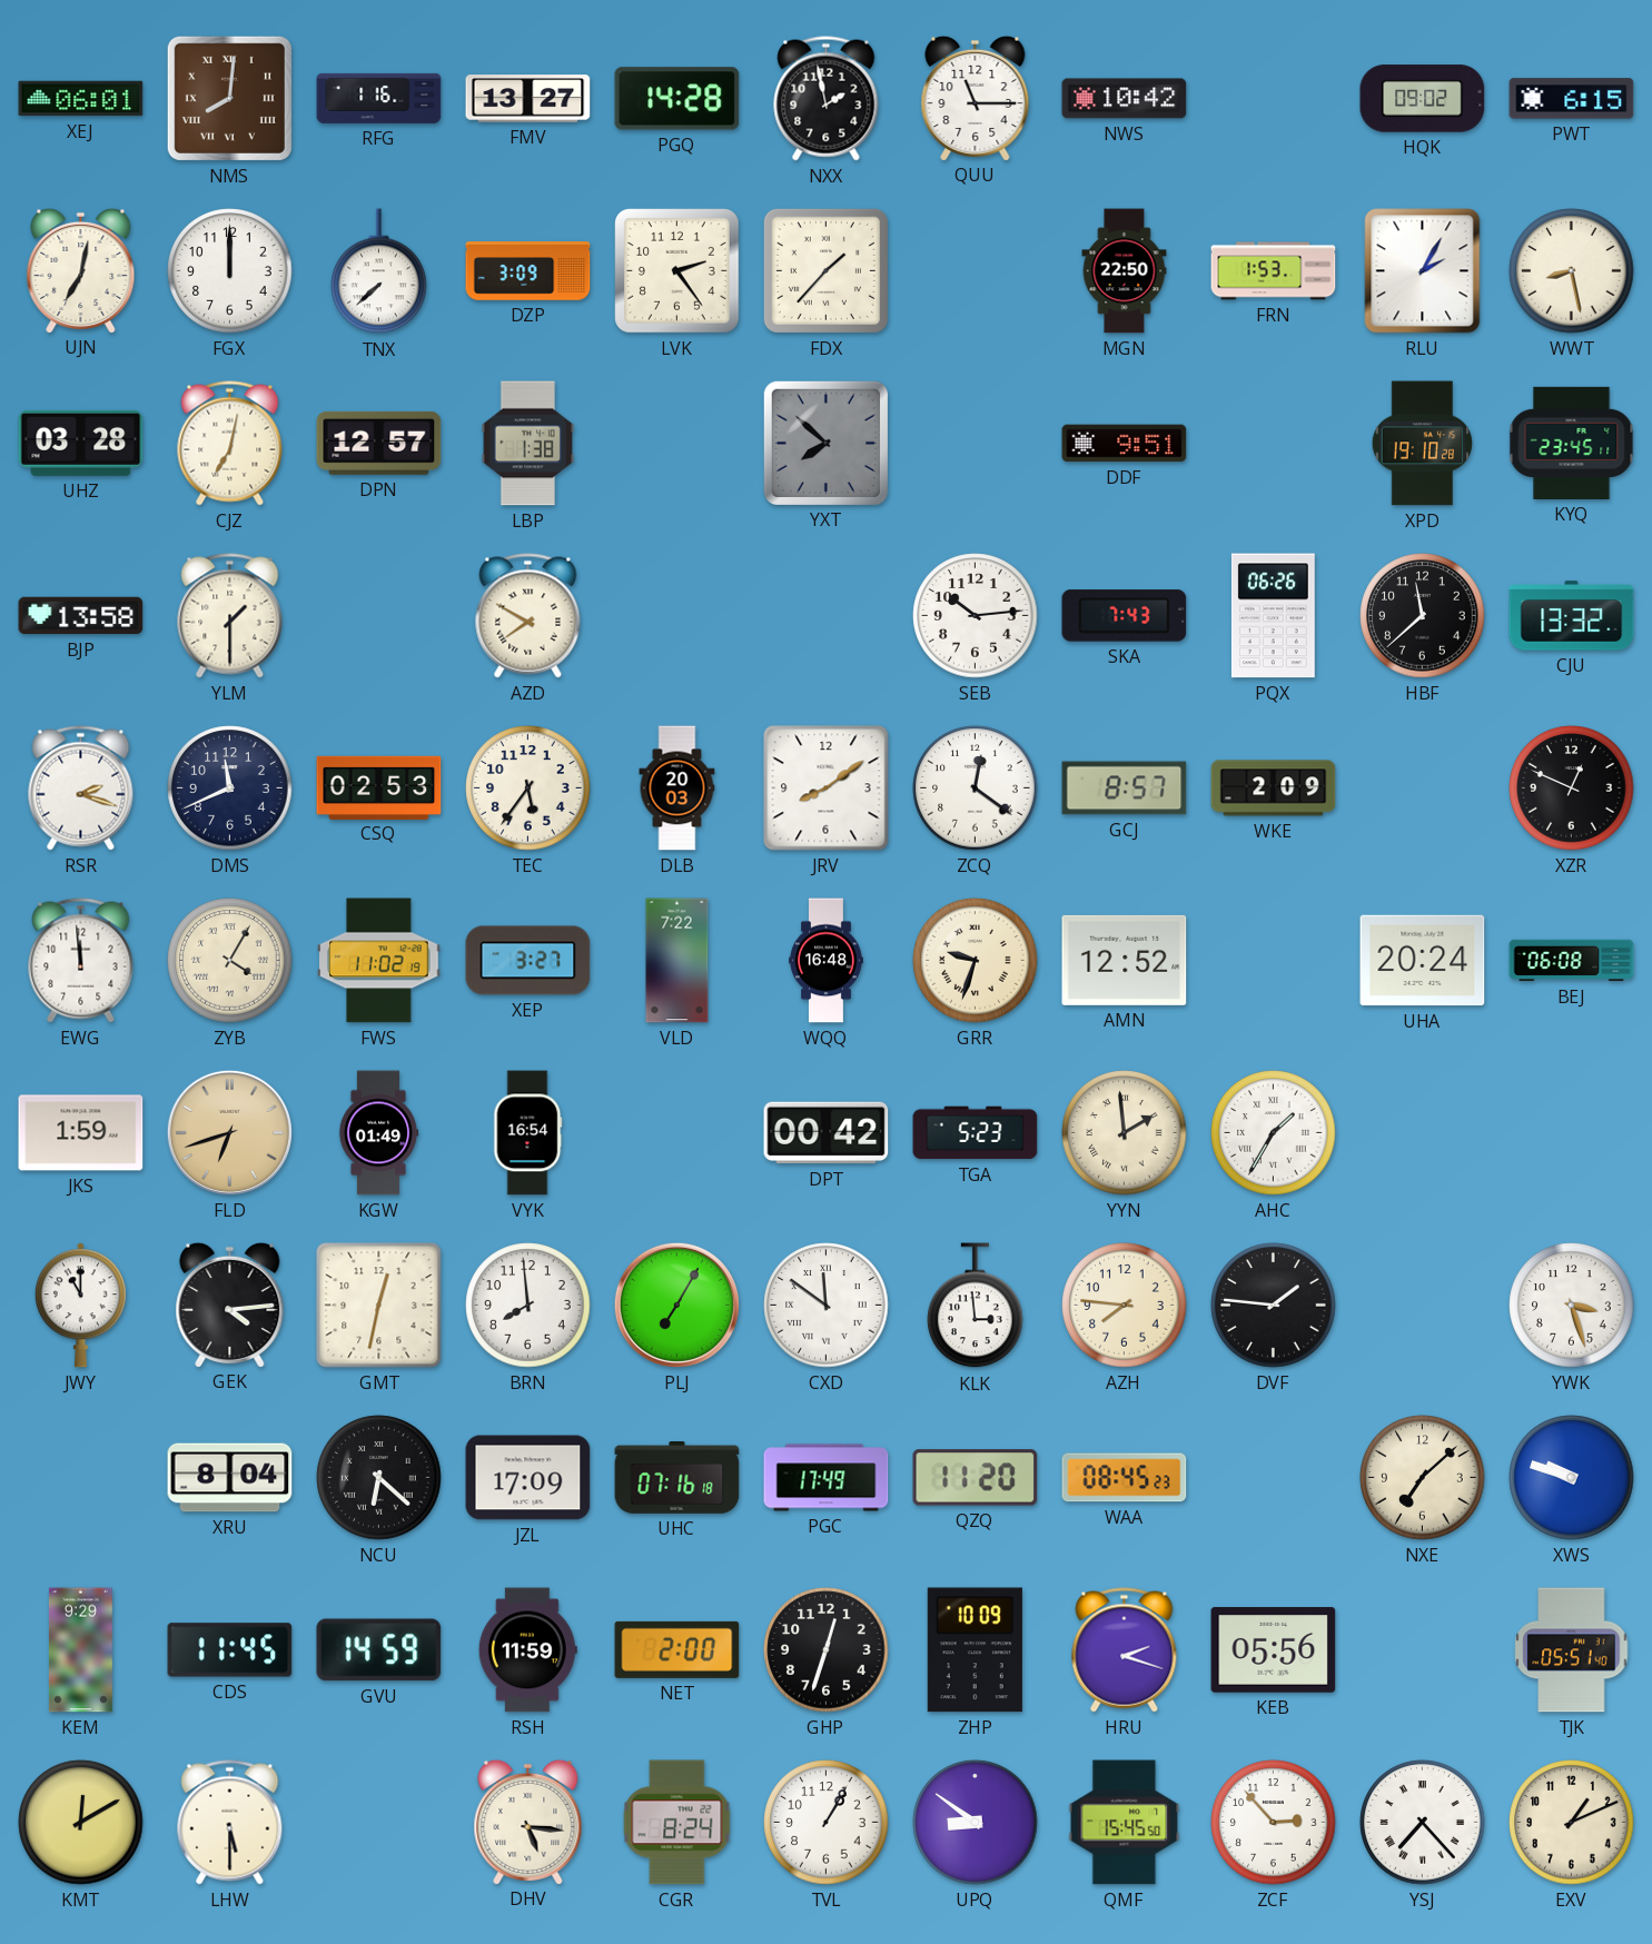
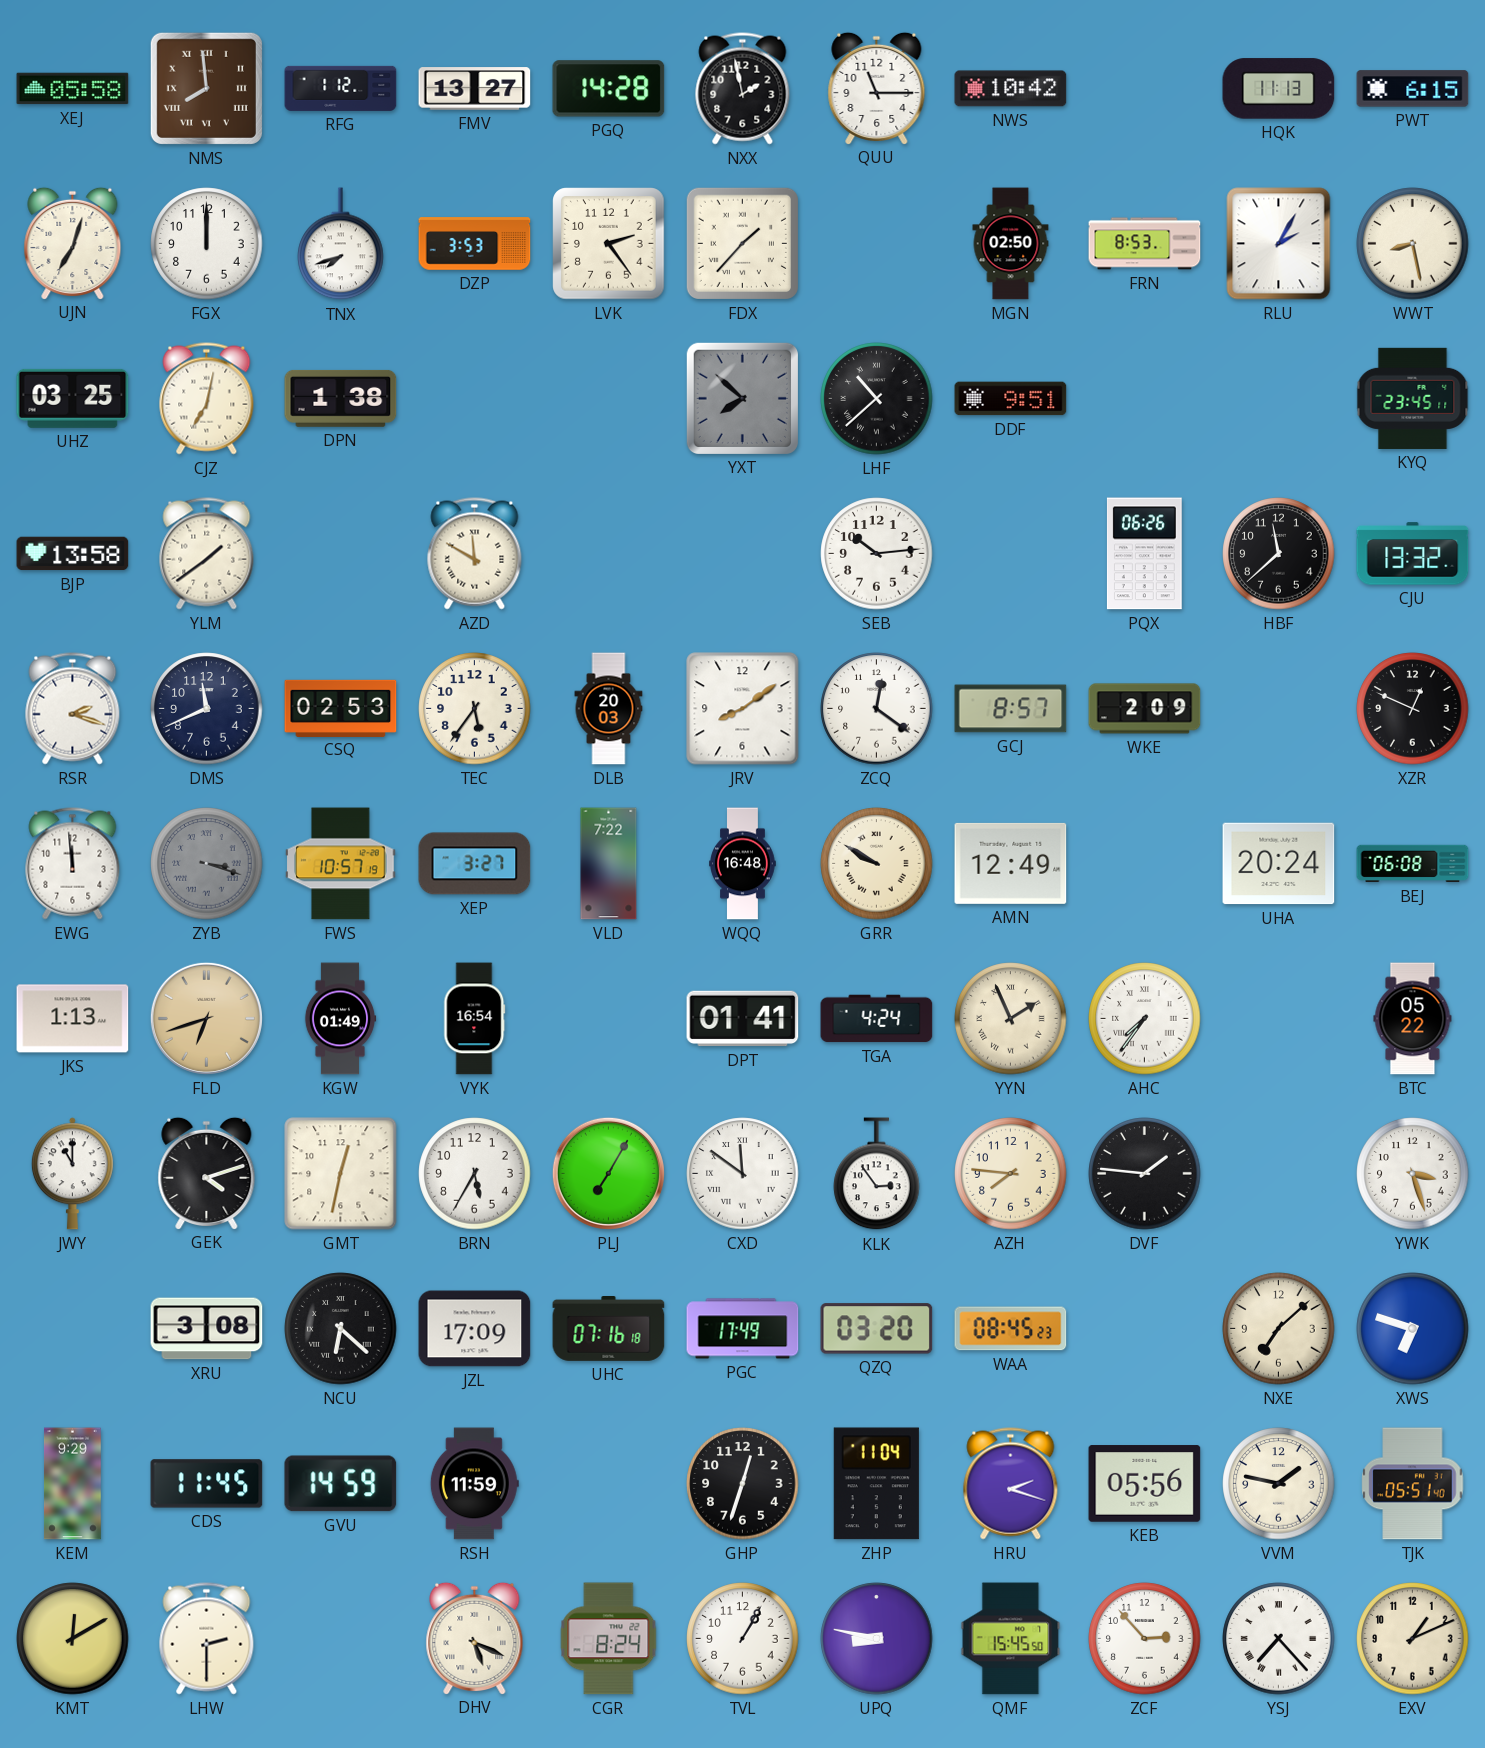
XEJ: 06:01 -> 05:58 (73, 89)
NMS: 8:01 -> 7:59 (206, 88)
RFG: 1:16 -> 1:12 (341, 88)
HQK: 09:02 -> 11:13 (1279, 89)
UJN: 7:02 -> 7:03 (73, 243)
TNX: 7:38 -> 7:42 (341, 244)
DZP: 3:09 -> 3:53 (475, 244)
MGN: 22:50 -> 02:50 (1011, 244)
FRN: 1:53 -> 8:53 (1145, 244)
UHZ: 03:28 -> 03:25 (73, 398)
DPN: 12:57 -> 1:38 (341, 398)
LBP: 1:38 -> none (527, 444)
LHF: none -> 10:38 (877, 399)
XPD: 19:10 -> none (1422, 444)
YLM: 1:30 -> 1:39 (207, 554)
AZD: 7:50 -> 11:50 (475, 554)
SKA: 7:43 -> none (1125, 616)
ZYB: 4:05 -> 3:18 (207, 864)
ZYB dial: cream -> grey (207, 864)
FWS: 11:02 -> 10:57 (341, 864)
GRR: 9:33 -> 9:50 (877, 864)
AMN: 12:52 -> 12:49 (1011, 863)
JKS: 1:59 -> 1:13 (73, 1019)
DPT: 00:42 -> 01:41 (743, 1019)
TGA: 5:23 -> 4:24 (877, 1019)
YYN: 1:59 -> 1:56 (1011, 1019)
AHC: 1:35 -> 7:36 (1145, 1019)
BTC: none -> 05:22 (1413, 1019)
GEK: 4:14 -> 4:12 (207, 1173)
BRN: 7:59 -> 5:35 (475, 1174)
KLK: 2:59 -> 2:54 (877, 1174)
XRU: 8:04 -> 3:08 (207, 1329)
QZQ: 11:20 -> 03:20 (877, 1329)
XWS: 9:48 -> 6:48 (1413, 1329)
NET: 2:00 -> none (677, 1649)
ZHP: 10:09 -> 11:04 (876, 1484)
VVM: none -> 1:47 (1279, 1484)
LHW: 5:30 -> 2:30 (207, 1639)
DHV: 5:16 -> 5:19 (475, 1638)
UPQ: 8:51 -> 8:47 (877, 1639)
